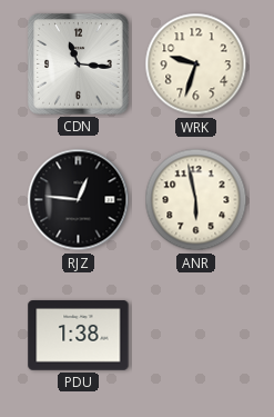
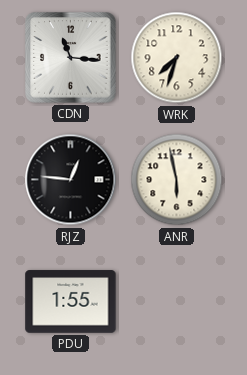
WRK: 9:33 -> 7:33 (177, 58)
PDU: 1:38 -> 1:55 (71, 302)
